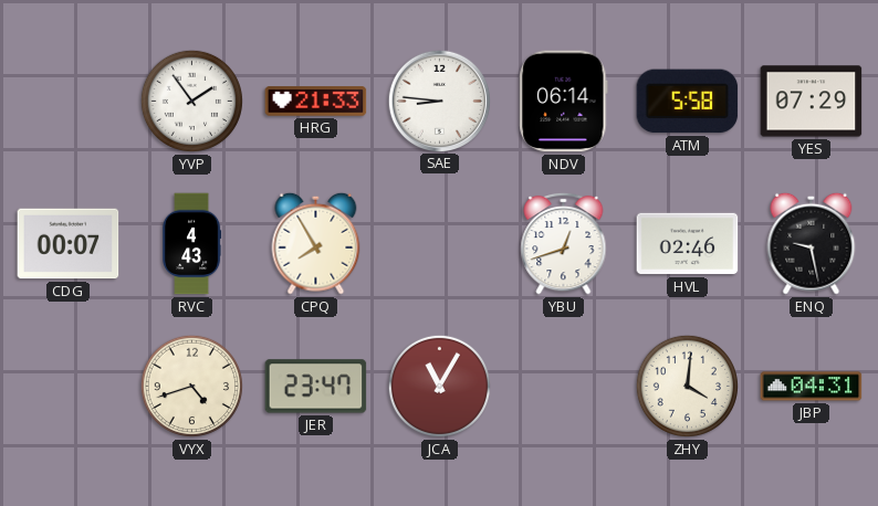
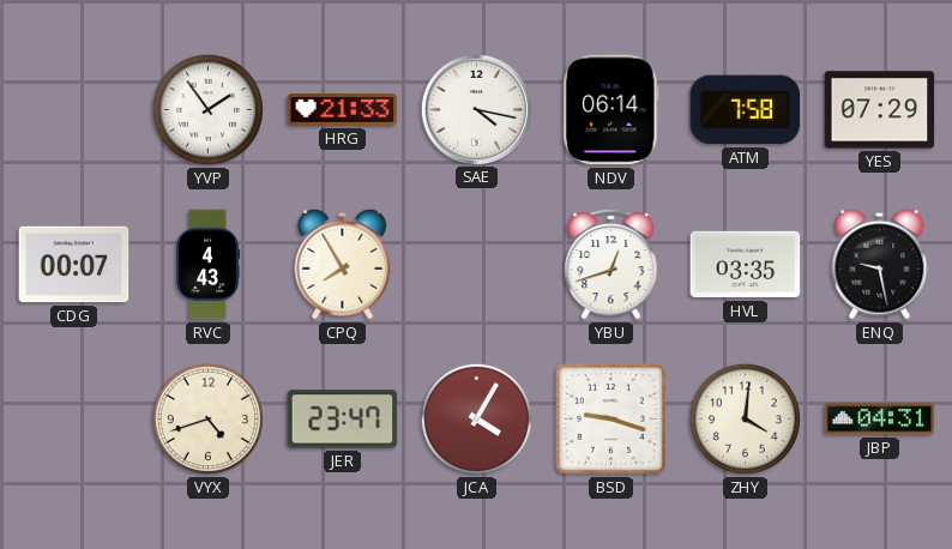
SAE: 8:46 -> 4:17 (476, 109)
ATM: 5:58 -> 7:58 (746, 110)
HVL: 02:46 -> 03:35 (746, 265)
JCA: 11:05 -> 4:05 (476, 418)
BSD: none -> 9:18 (611, 420)
